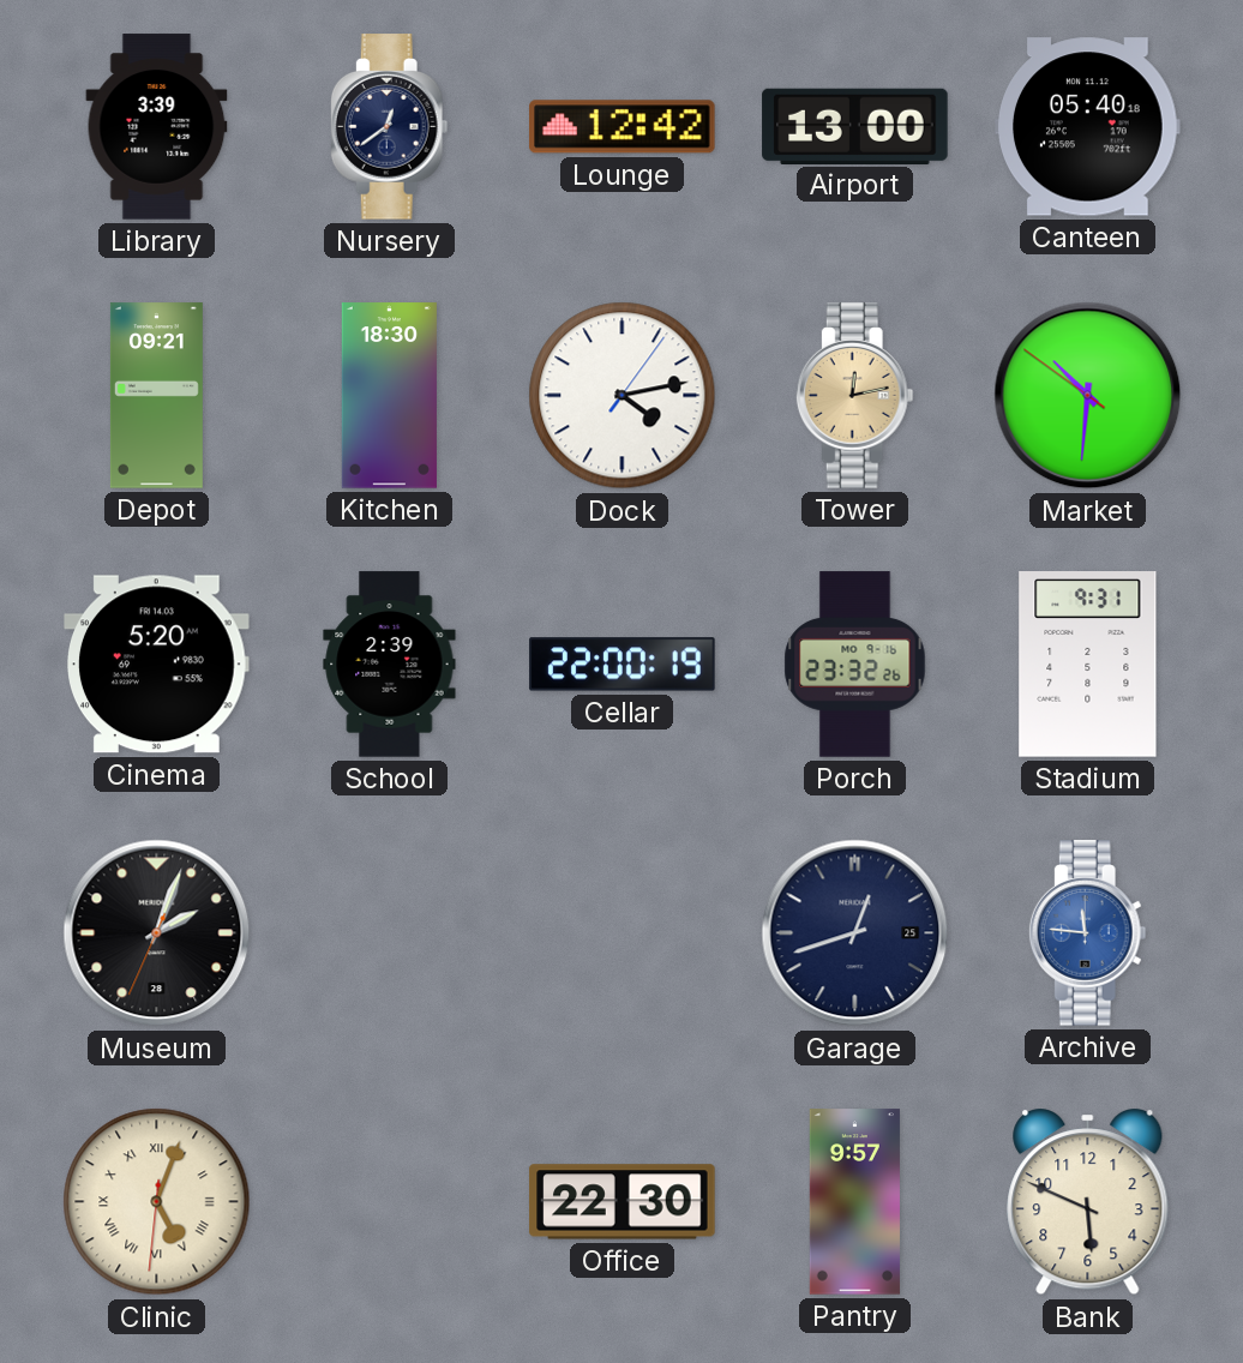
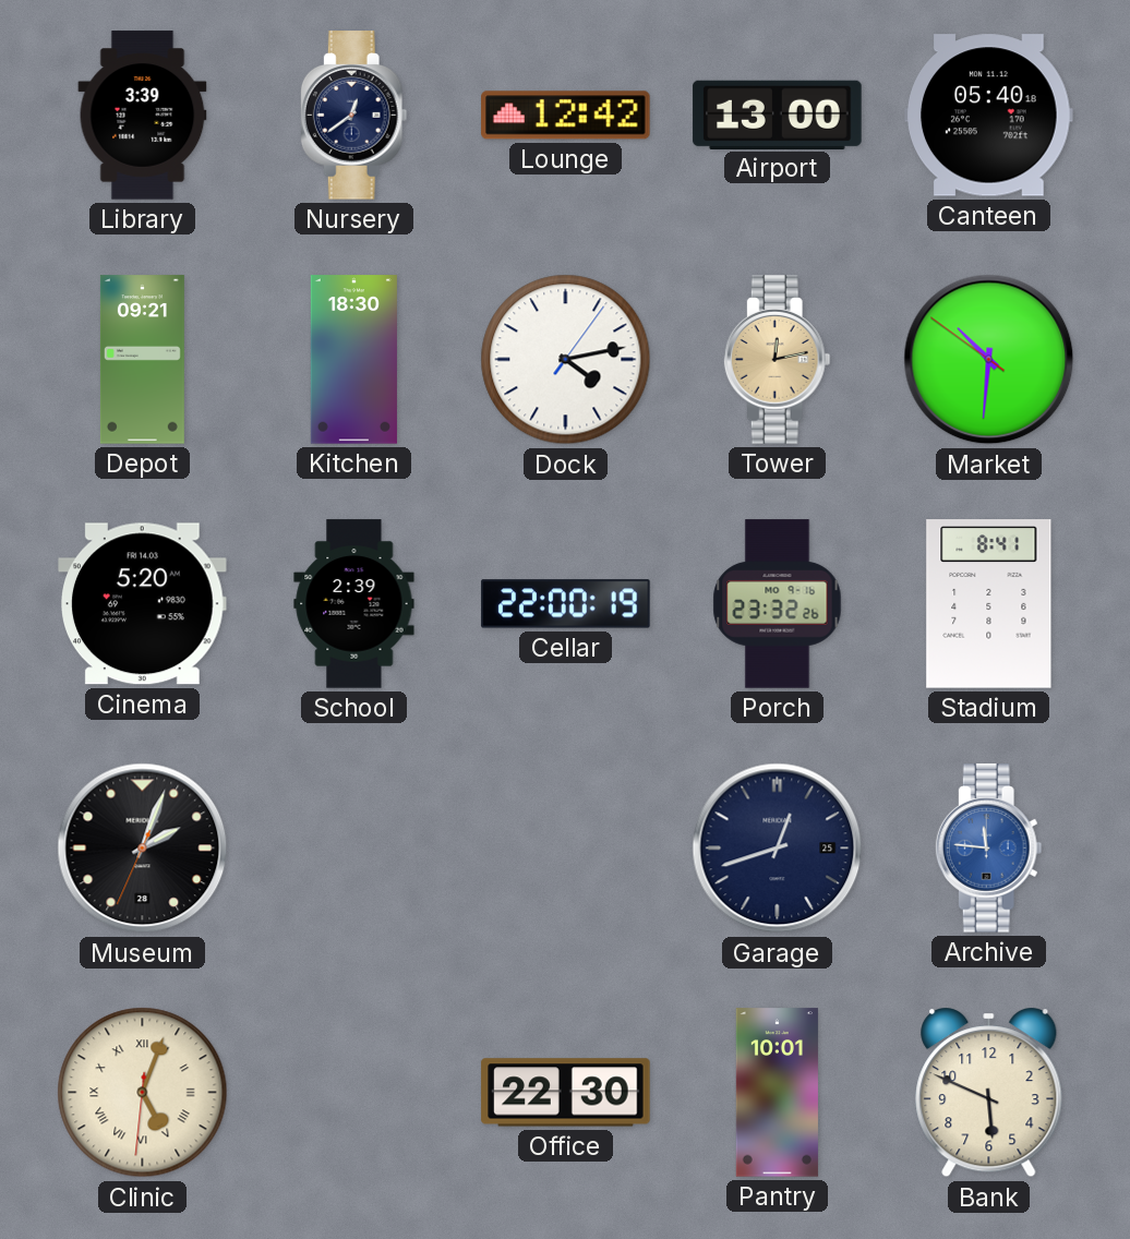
Stadium: 9:31 -> 8:41 (989, 604)
Pantry: 9:57 -> 10:01 (777, 1093)
